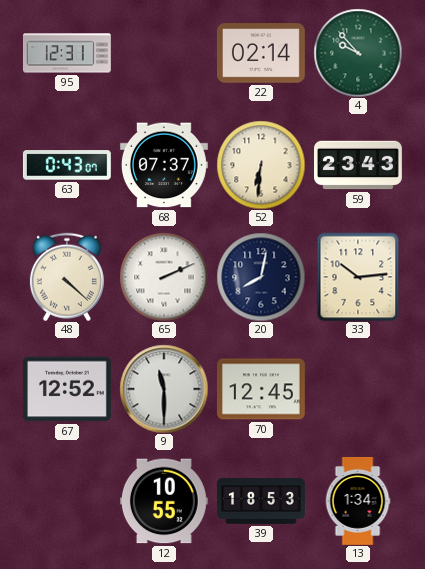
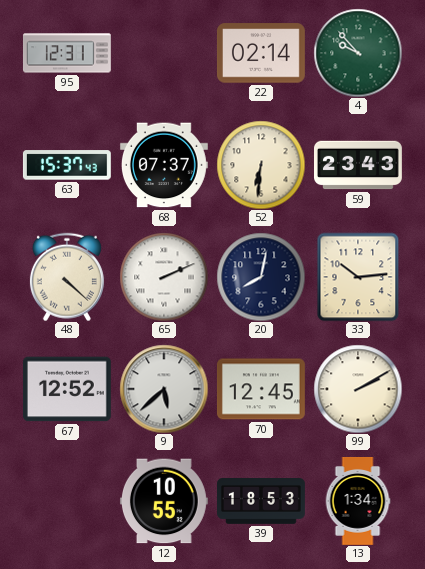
63: 0:43 -> 15:37 (67, 165)
9: 11:30 -> 5:38 (164, 389)
99: none -> 2:10 (358, 389)
